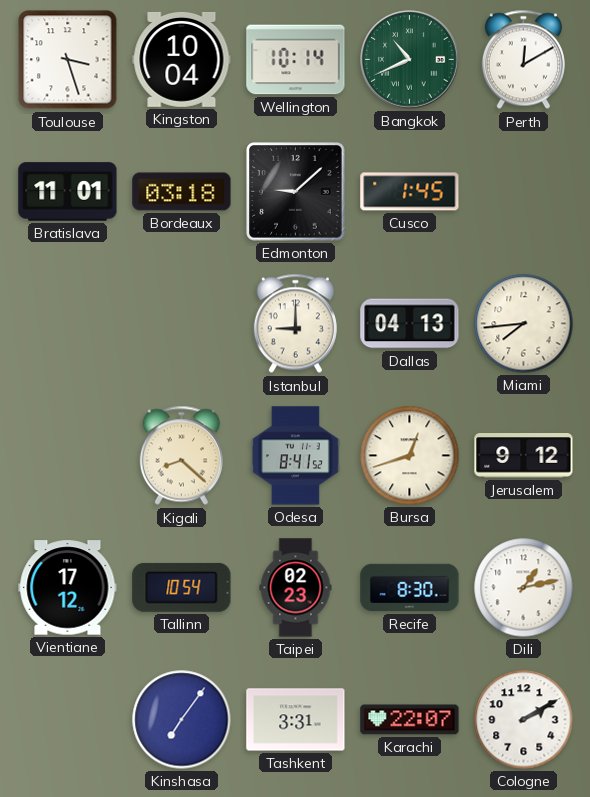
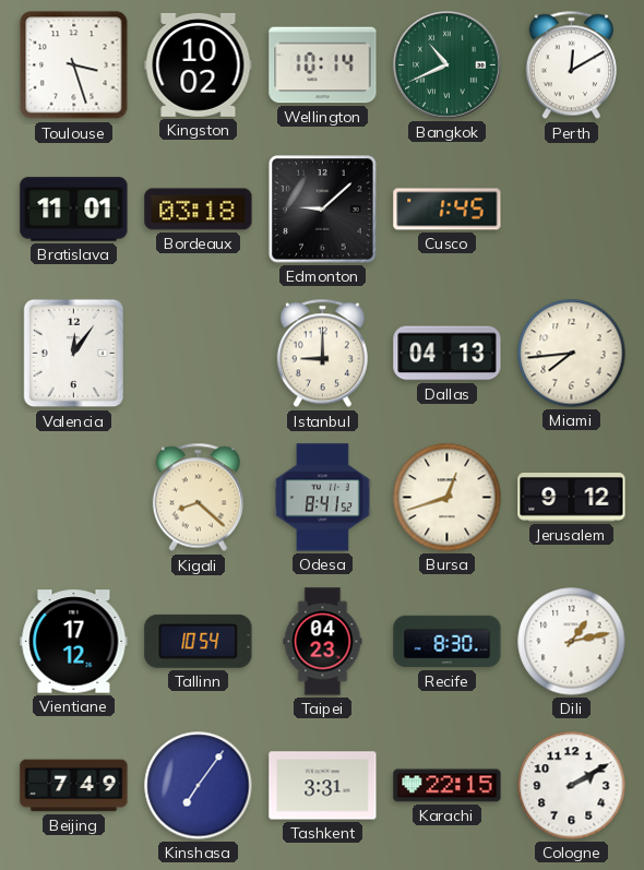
Kingston: 10:04 -> 10:02 (199, 65)
Valencia: none -> 12:06 (74, 354)
Taipei: 02:23 -> 04:23 (323, 642)
Beijing: none -> 7:49 (74, 786)
Karachi: 22:07 -> 22:15 (448, 786)
